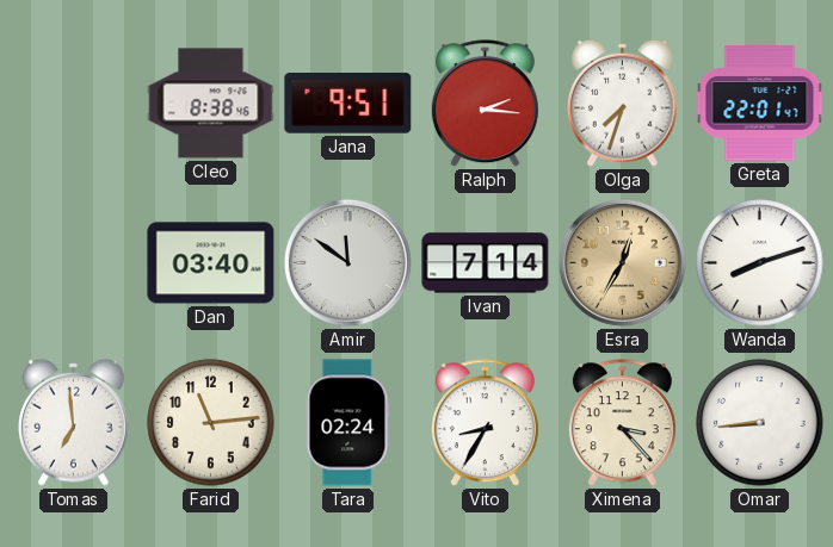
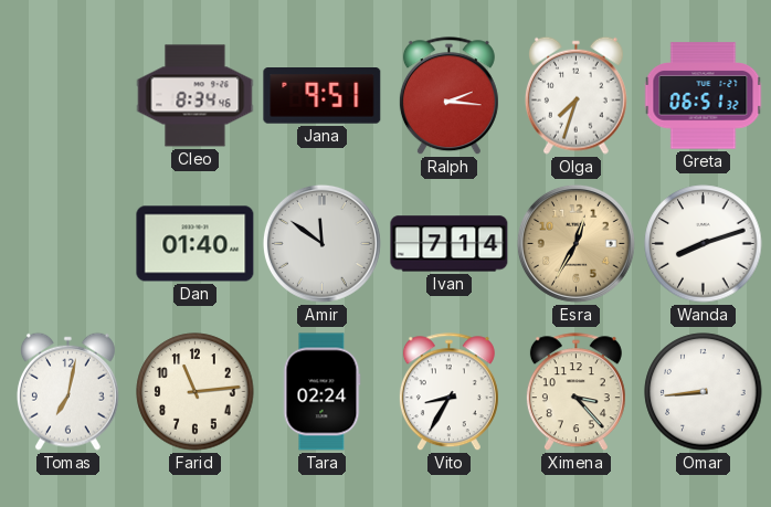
Cleo: 8:38 -> 8:34 (196, 96)
Greta: 22:01 -> 06:51 (704, 96)
Dan: 03:40 -> 01:40 (196, 244)
Tomas: 6:59 -> 7:02 (67, 391)
